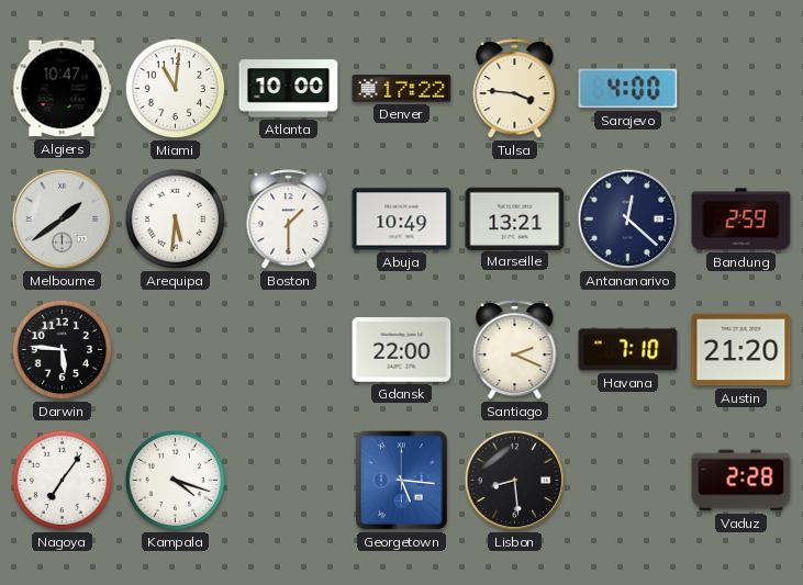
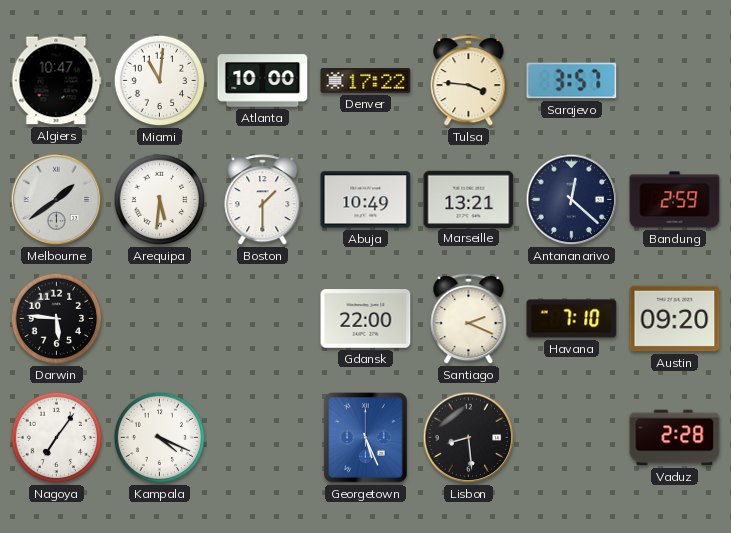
Sarajevo: 4:00 -> 3:57 (572, 81)
Austin: 21:20 -> 09:20 (675, 319)
Kampala: 4:18 -> 4:19 (160, 438)
Georgetown: 5:16 -> 5:26 (366, 438)
